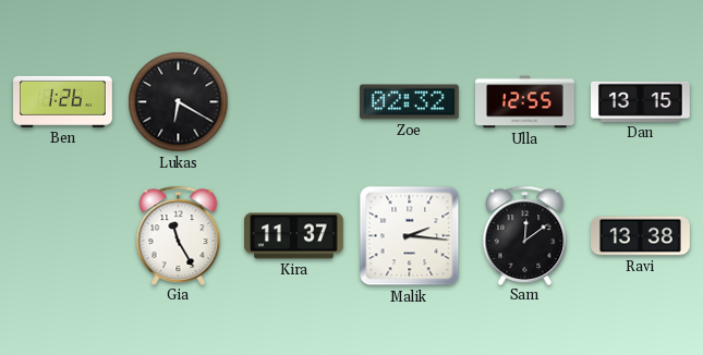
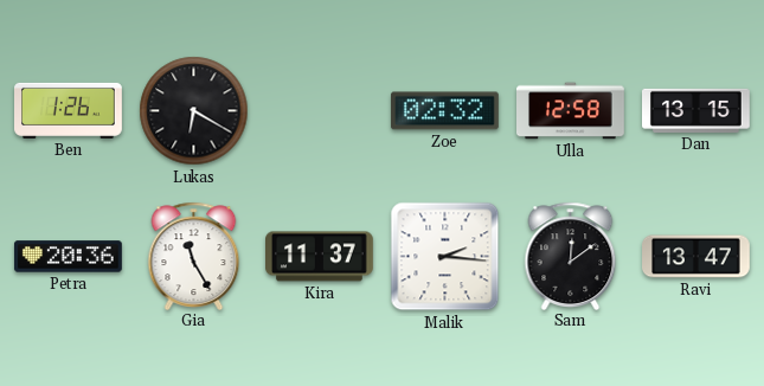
Ulla: 12:55 -> 12:58 (571, 111)
Petra: none -> 20:36 (69, 257)
Ravi: 13:38 -> 13:47 (696, 257)
